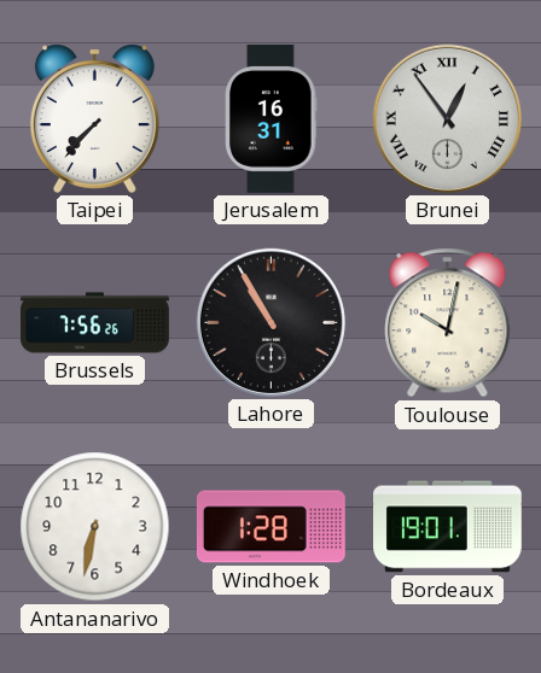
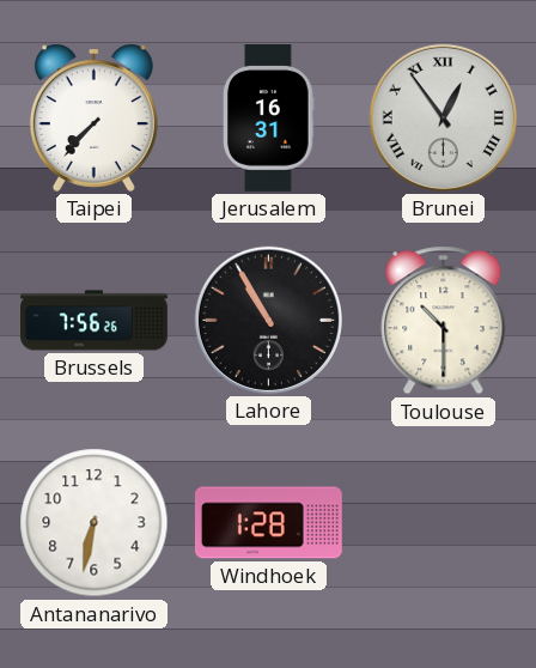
Toulouse: 10:02 -> 10:30 (444, 321)
Bordeaux: 19:01 -> none (448, 527)
